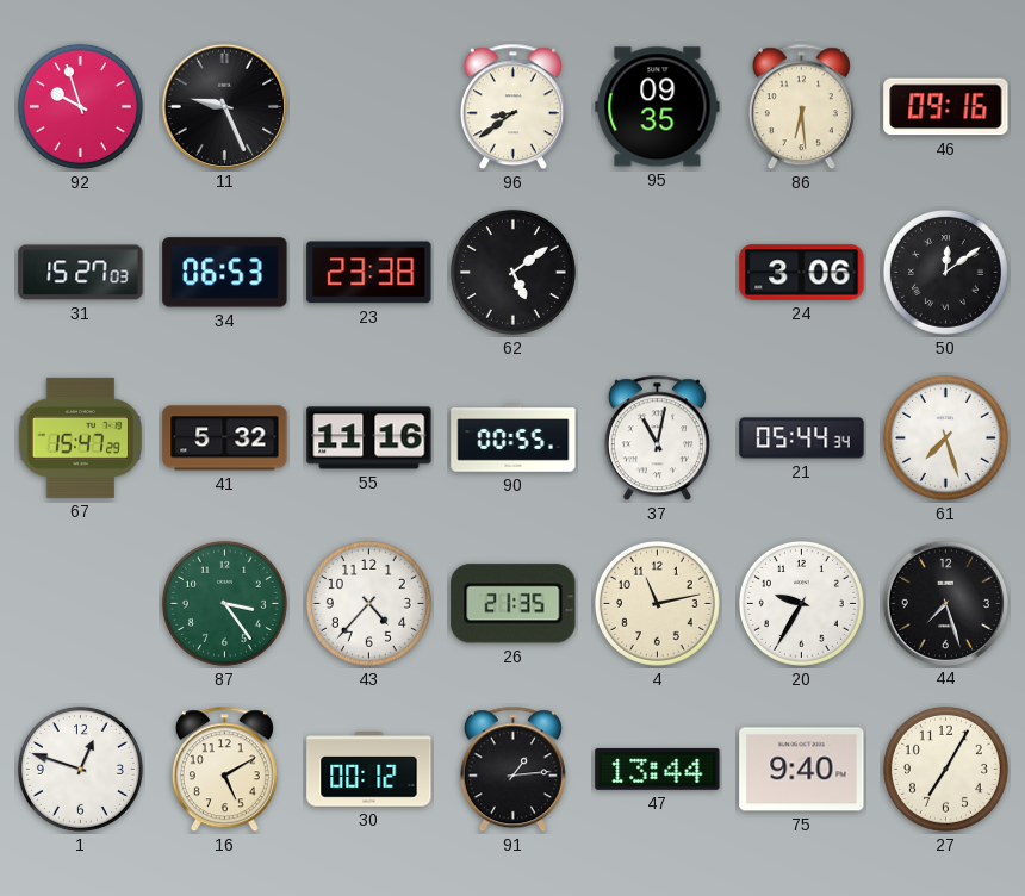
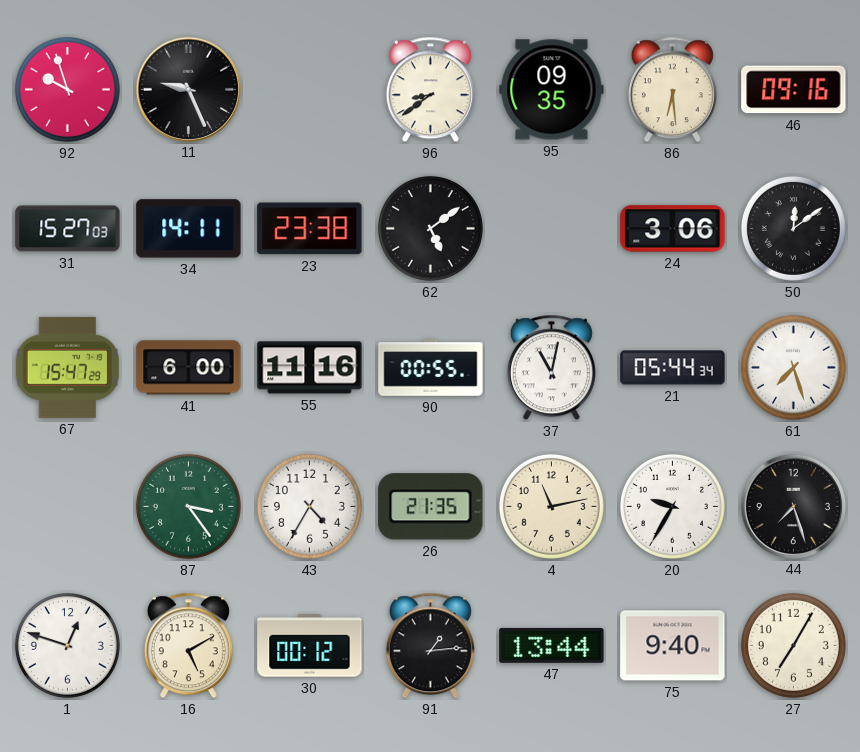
34: 06:53 -> 14:11 (189, 229)
41: 5:32 -> 6:00 (189, 368)
43: 4:37 -> 4:35 (309, 506)
